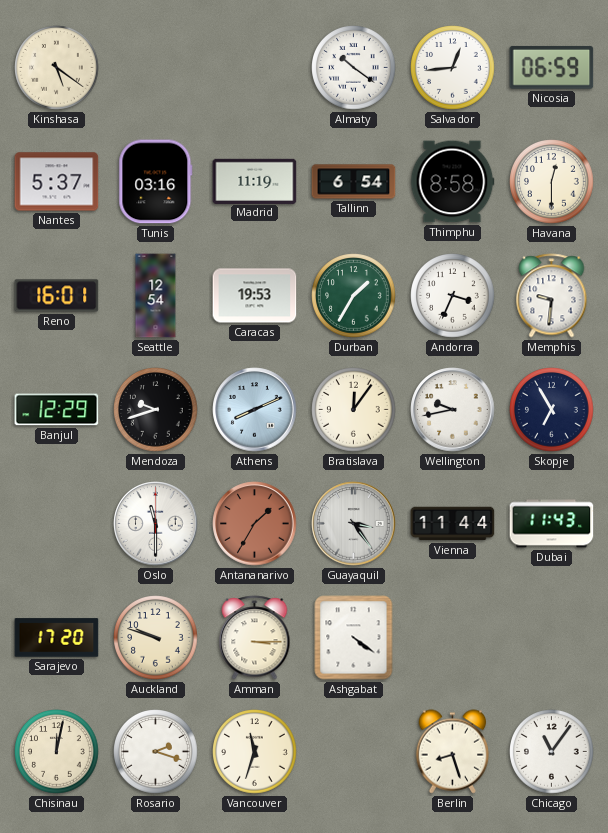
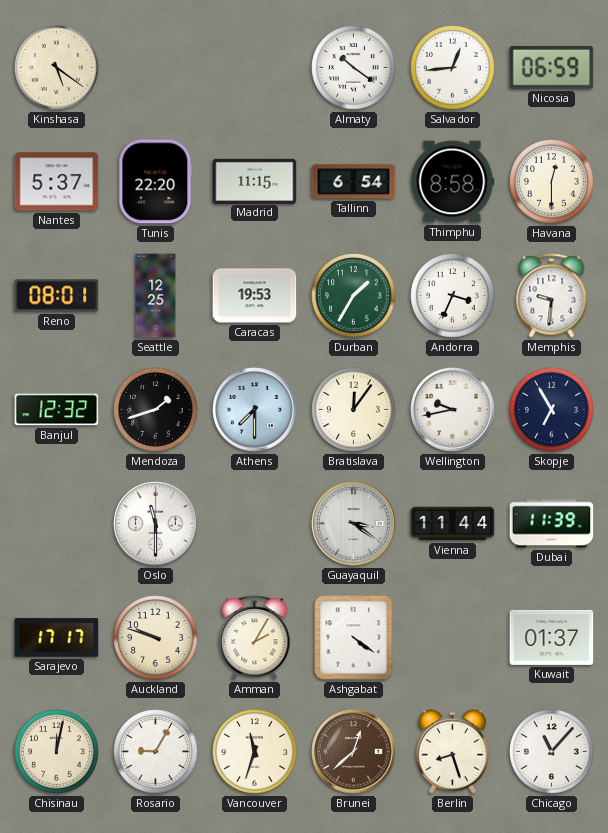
Tunis: 03:16 -> 22:20 (156, 182)
Madrid: 11:19 -> 11:15 (255, 181)
Reno: 16:01 -> 08:01 (57, 296)
Seattle: 12:54 -> 12:25 (156, 296)
Banjul: 12:29 -> 12:32 (57, 410)
Mendoza: 9:42 -> 1:42 (156, 410)
Athens: 8:11 -> 7:30 (255, 410)
Antananarivo: 1:35 -> none (255, 524)
Guayaquil: 3:24 -> 3:21 (354, 524)
Dubai: 11:43 -> 11:39 (552, 524)
Sarajevo: 17:20 -> 17:17 (57, 638)
Amman: 3:15 -> 2:05 (255, 638)
Kuwait: none -> 01:37 (552, 637)
Rosario: 2:18 -> 9:05 (156, 752)
Brunei: none -> 12:38 (354, 752)
Chicago: 11:06 -> 11:07 (552, 752)
